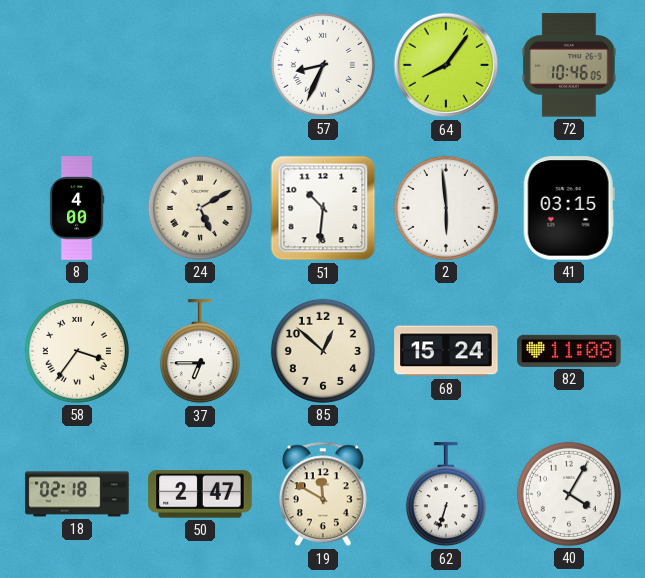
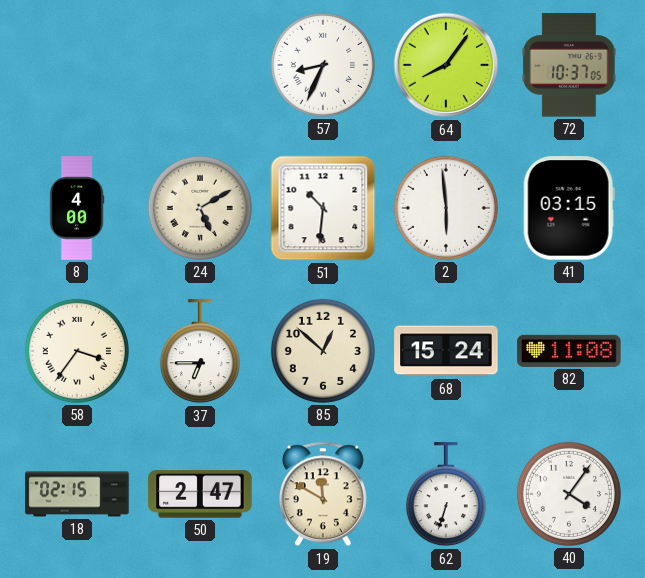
72: 10:46 -> 10:37 (569, 65)
18: 02:18 -> 02:15 (77, 494)
40: 4:05 -> 4:06 (569, 494)
